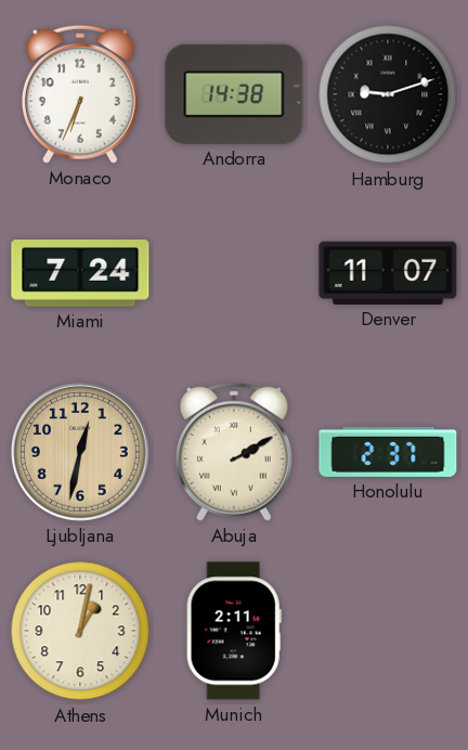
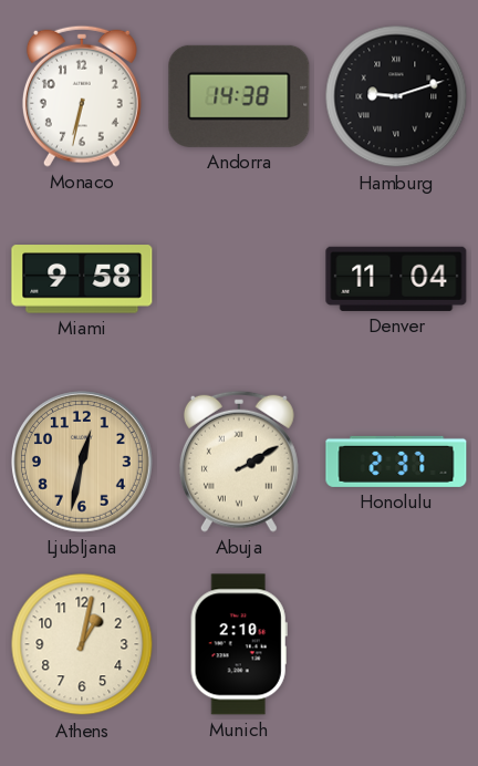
Monaco: 6:34 -> 6:32 (82, 96)
Miami: 7:24 -> 9:58 (82, 279)
Denver: 11:07 -> 11:04 (396, 279)
Munich: 2:11 -> 2:10 (239, 644)
